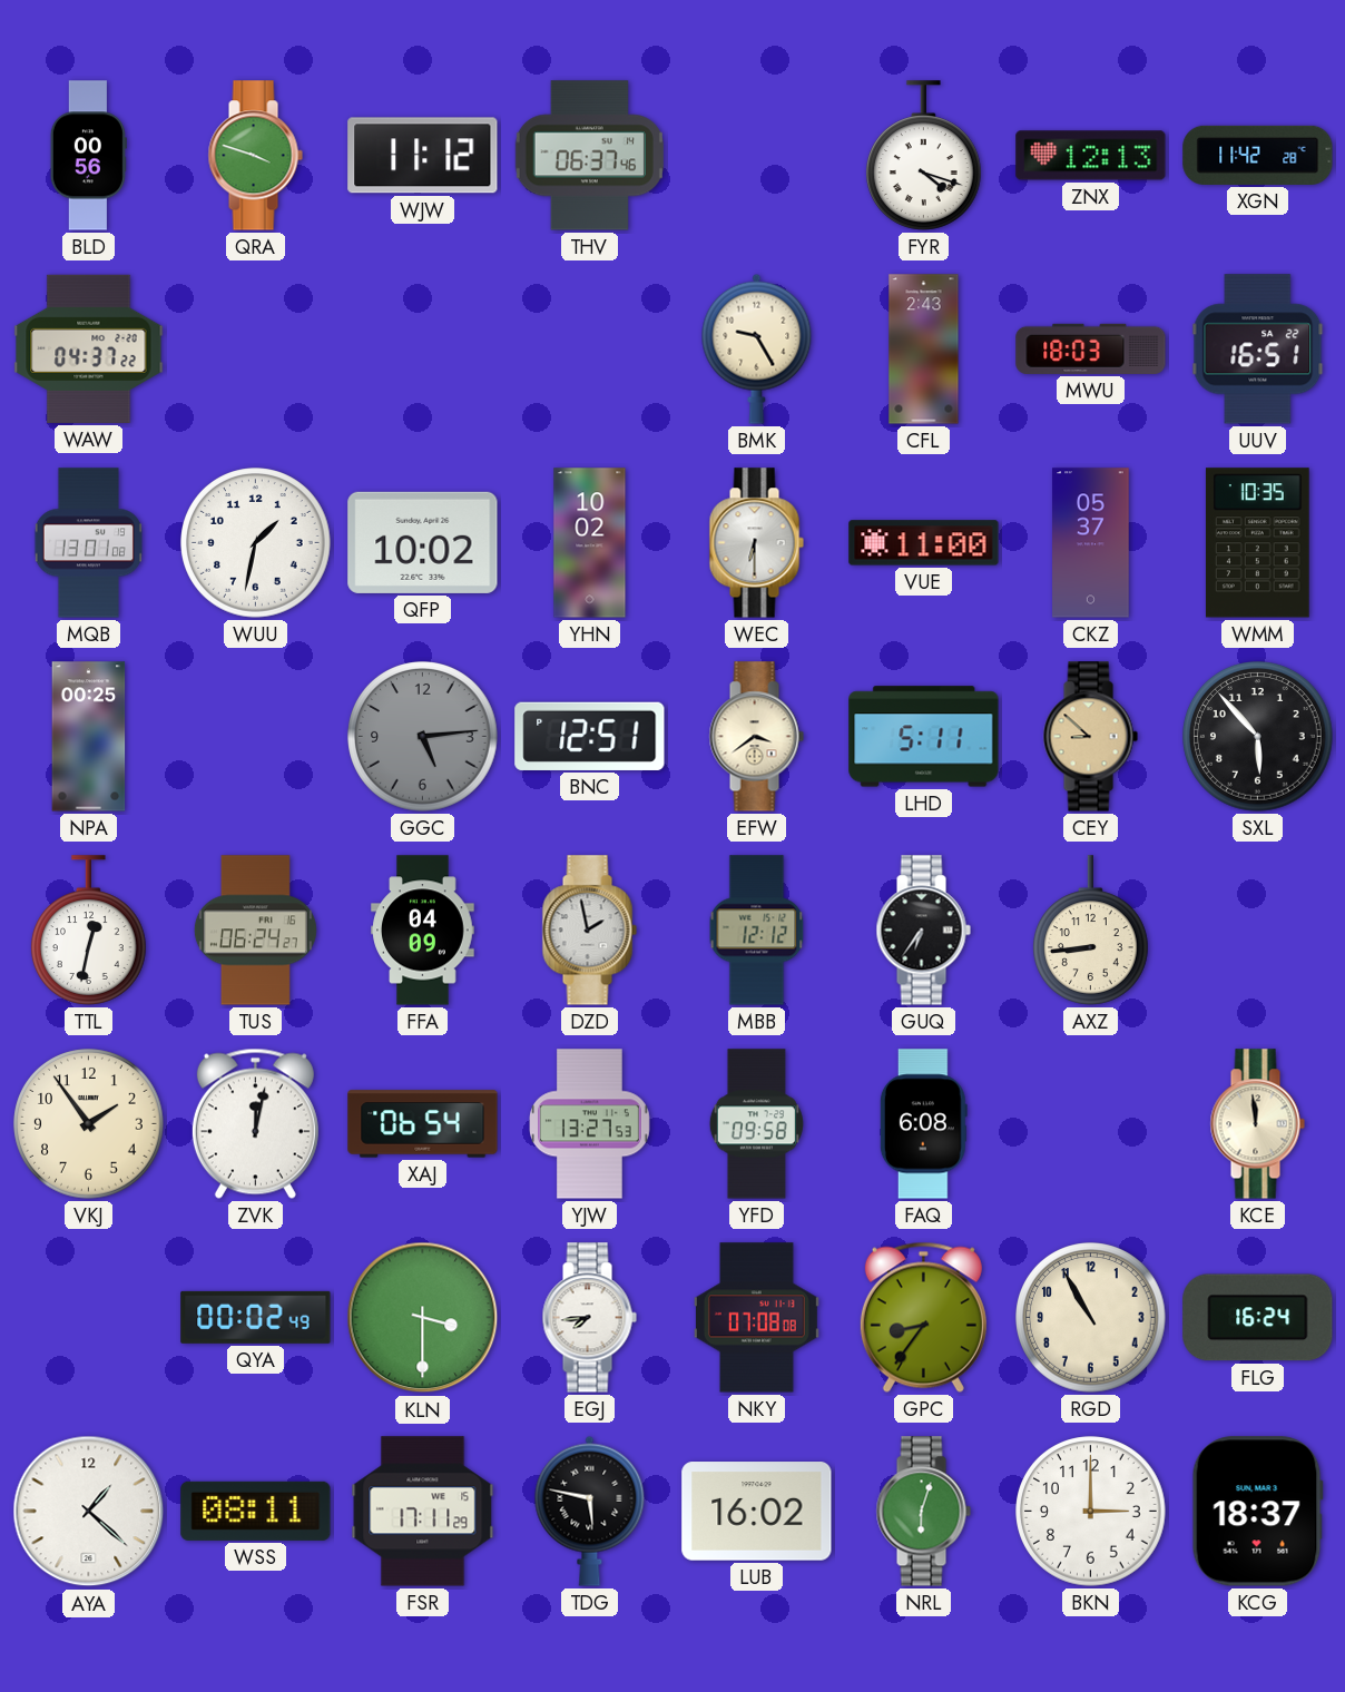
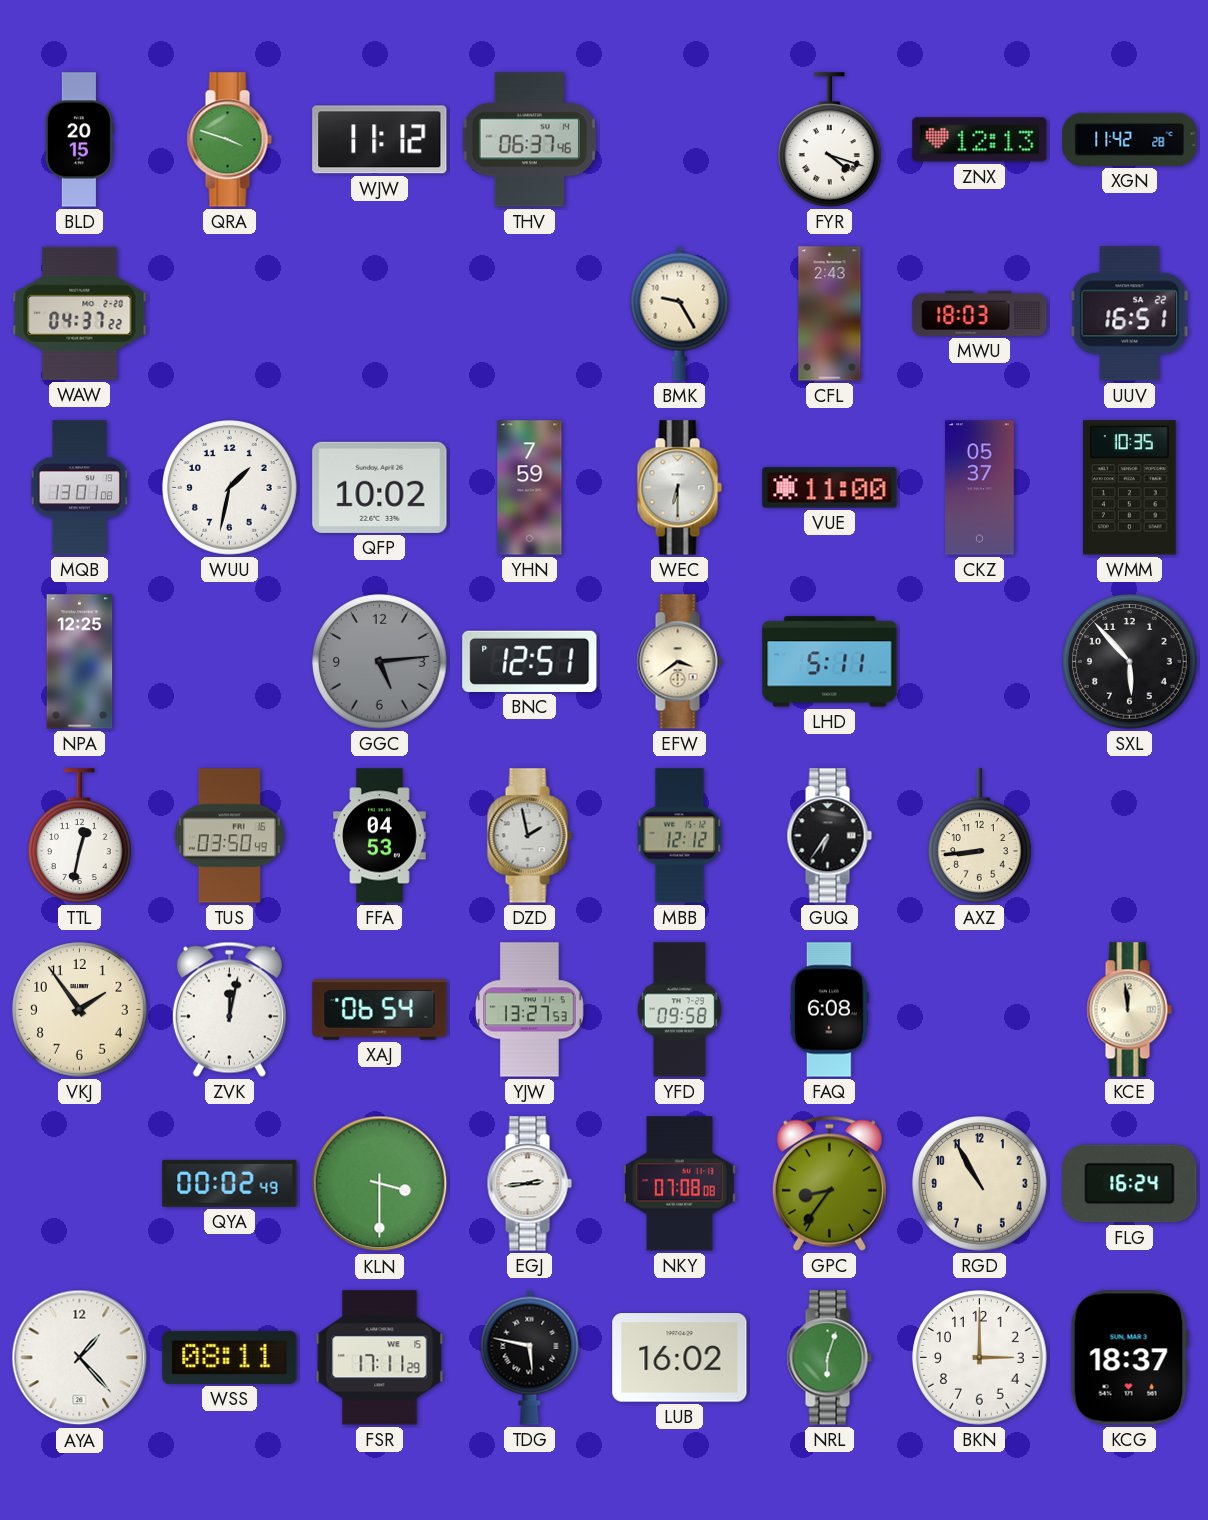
BLD: 00:56 -> 20:15 (79, 140)
YHN: 10:02 -> 7:59 (530, 488)
NPA: 00:25 -> 12:25 (80, 662)
CEY: 8:52 -> none (1090, 737)
TUS: 06:24 -> 03:50 (229, 836)
FFA: 04:09 -> 04:53 (380, 836)
EGJ: 7:44 -> 2:44 (529, 1184)
AYA: 1:22 -> 1:23 (80, 1358)
